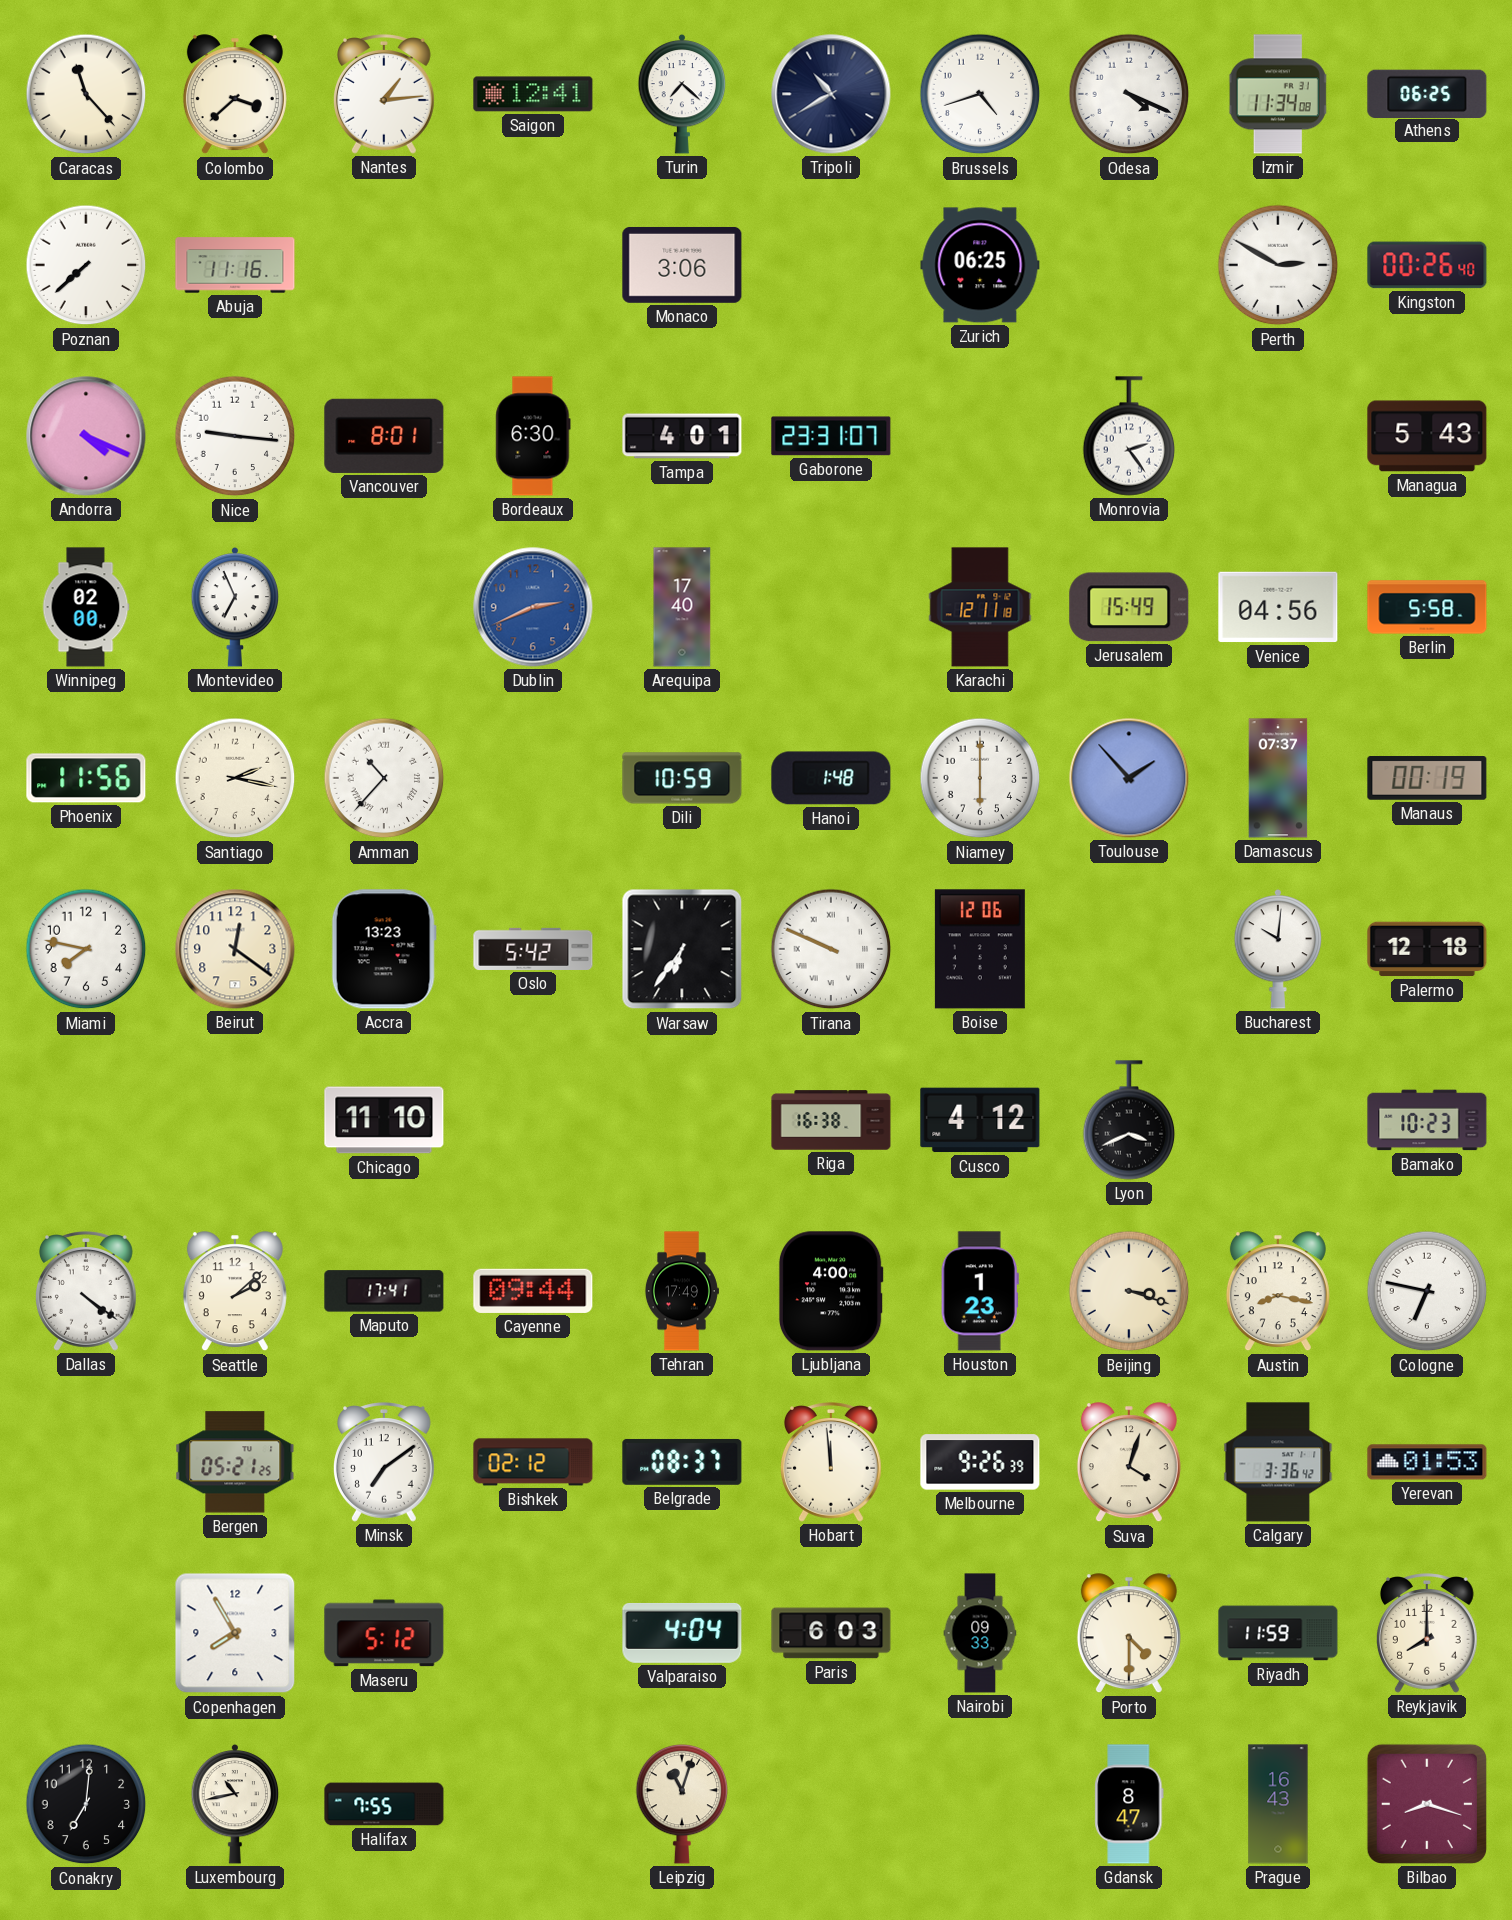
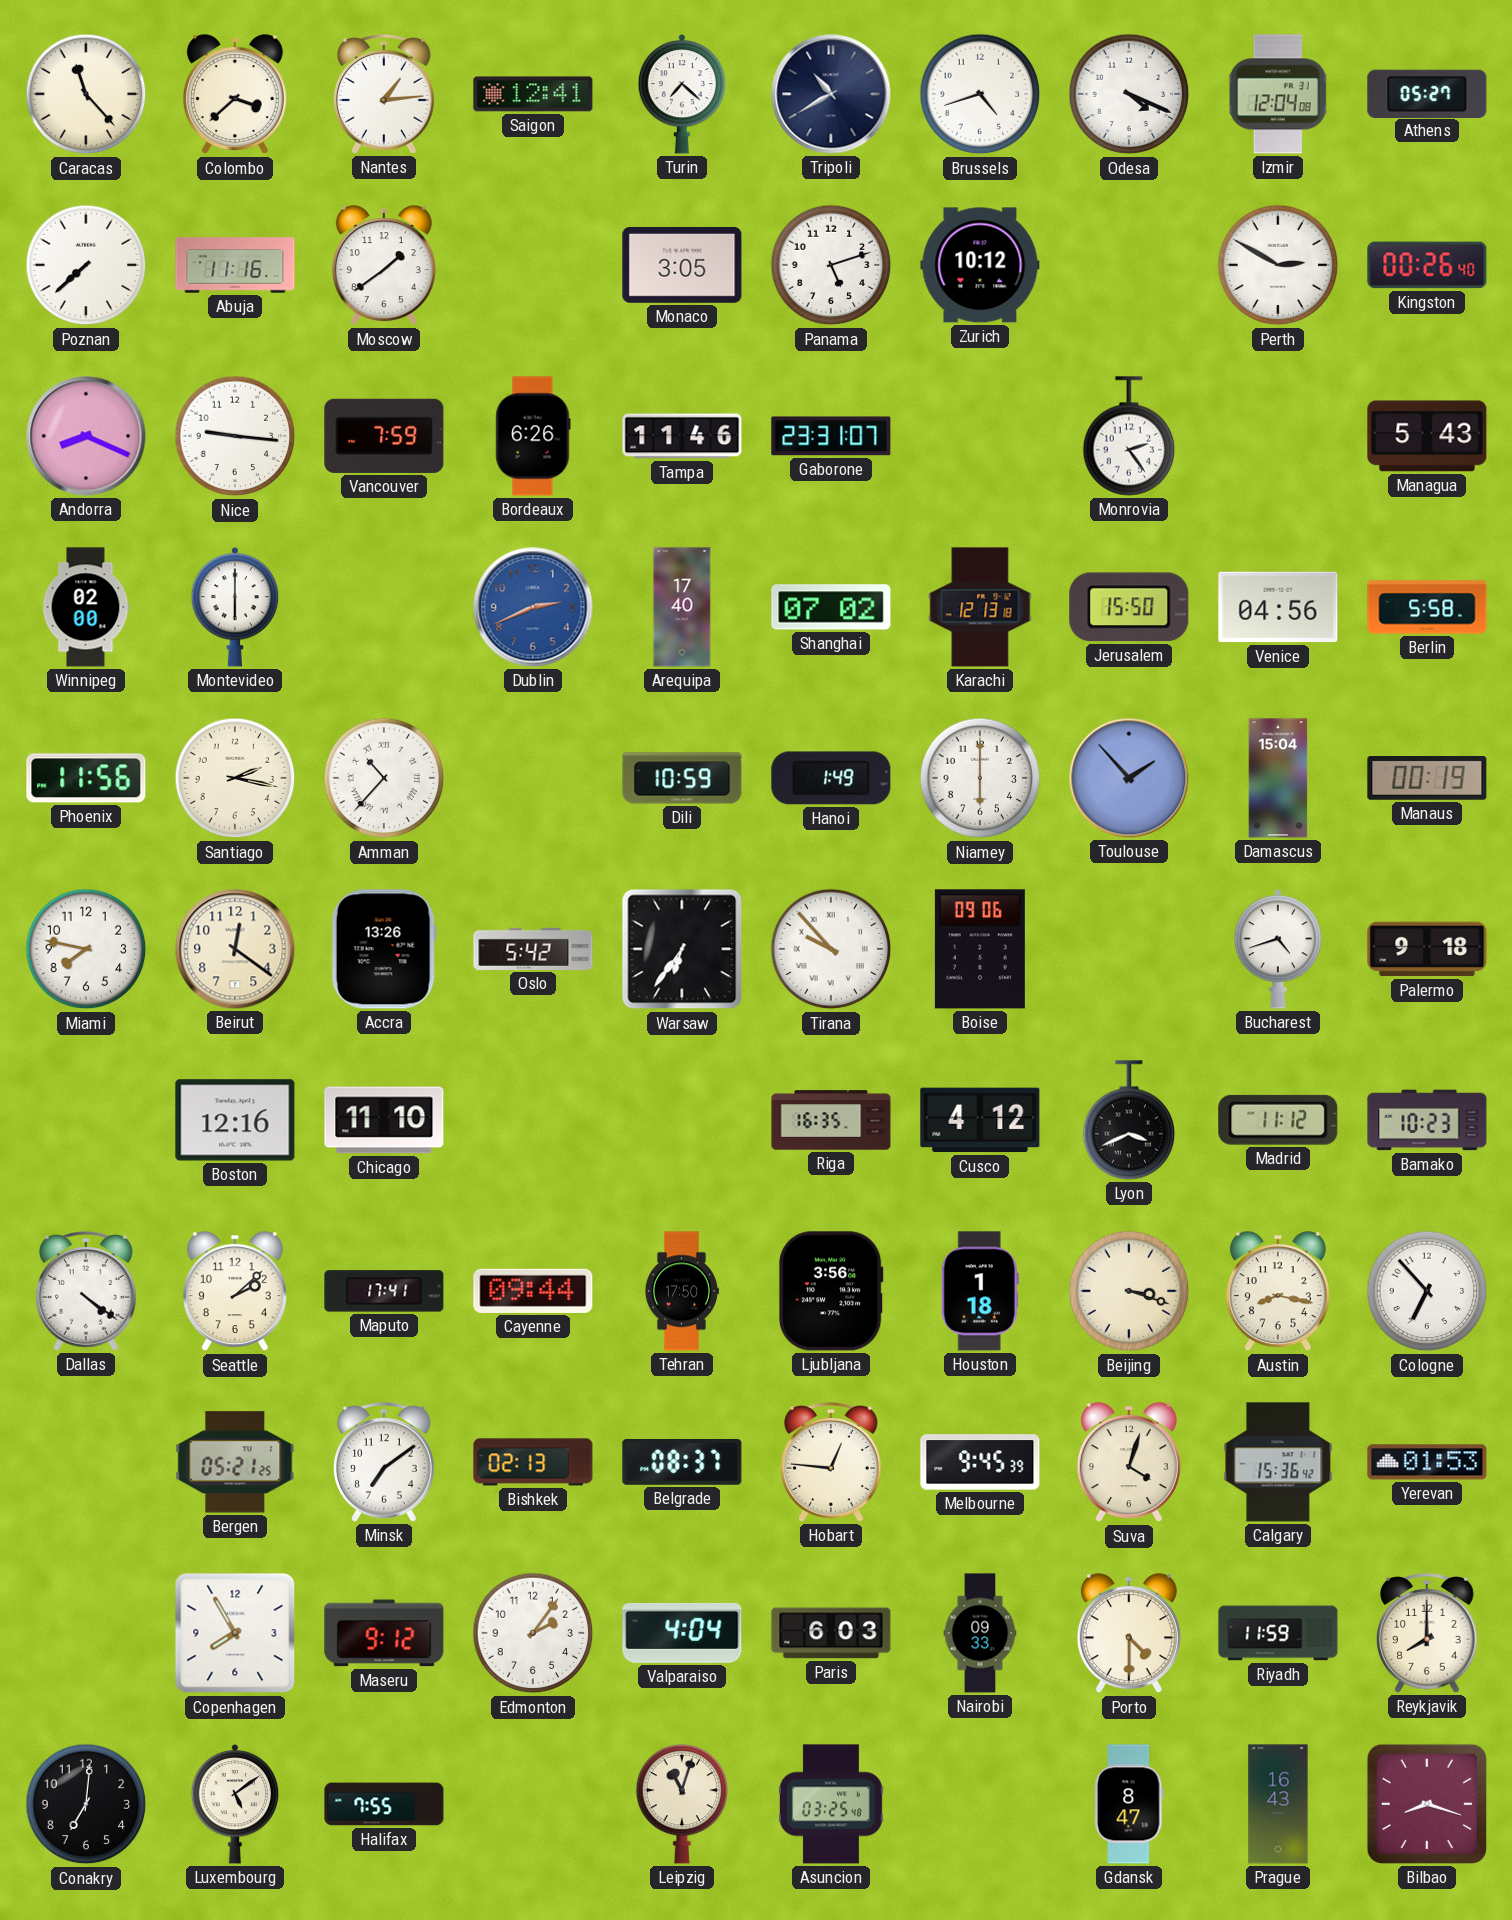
Izmir: 11:34 -> 12:04 (1278, 94)
Athens: 06:25 -> 05:27 (1427, 93)
Moscow: none -> 1:39 (384, 266)
Monaco: 3:06 -> 3:05 (682, 265)
Panama: none -> 5:12 (831, 265)
Zurich: 06:25 -> 10:12 (980, 265)
Andorra: 4:19 -> 8:19 (86, 436)
Vancouver: 8:01 -> 7:59 (384, 436)
Bordeaux: 6:30 -> 6:26 (533, 436)
Tampa: 4:01 -> 11:46 (682, 436)
Montevideo: 6:56 -> 6:00 (235, 607)
Shanghai: none -> 07:02 (831, 607)
Karachi: 12:11 -> 12:13 (980, 607)
Jerusalem: 15:49 -> 15:50 (1129, 607)
Hanoi: 1:48 -> 1:49 (831, 778)
Damascus: 07:37 -> 15:04 (1278, 778)
Accra: 13:23 -> 13:26 (384, 949)
Tirana: 9:49 -> 9:53 (831, 949)
Boise: 12:06 -> 09:06 (980, 949)
Bucharest: 10:01 -> 4:42 (1278, 949)
Palermo: 12:18 -> 9:18 (1427, 949)
Boston: none -> 12:16 (235, 1120)
Riga: 16:38 -> 16:35 (831, 1120)
Madrid: none -> 11:12 (1278, 1120)
Tehran: 17:49 -> 17:50 (681, 1291)
Ljubljana: 4:00 -> 3:56 (831, 1291)
Houston: 1:23 -> 1:18 (980, 1291)
Cologne: 6:47 -> 6:53 (1427, 1291)
Bishkek: 02:12 -> 02:13 (533, 1462)
Hobart: 11:59 -> 12:46 (831, 1462)
Melbourne: 9:26 -> 9:45 (980, 1462)
Calgary: 3:36 -> 15:36 (1278, 1462)
Maseru: 5:12 -> 9:12 (384, 1633)
Edmonton: none -> 2:06 (533, 1633)
Luxembourg: 10:43 -> 5:09 (235, 1804)
Asuncion: none -> 03:25 (831, 1804)
